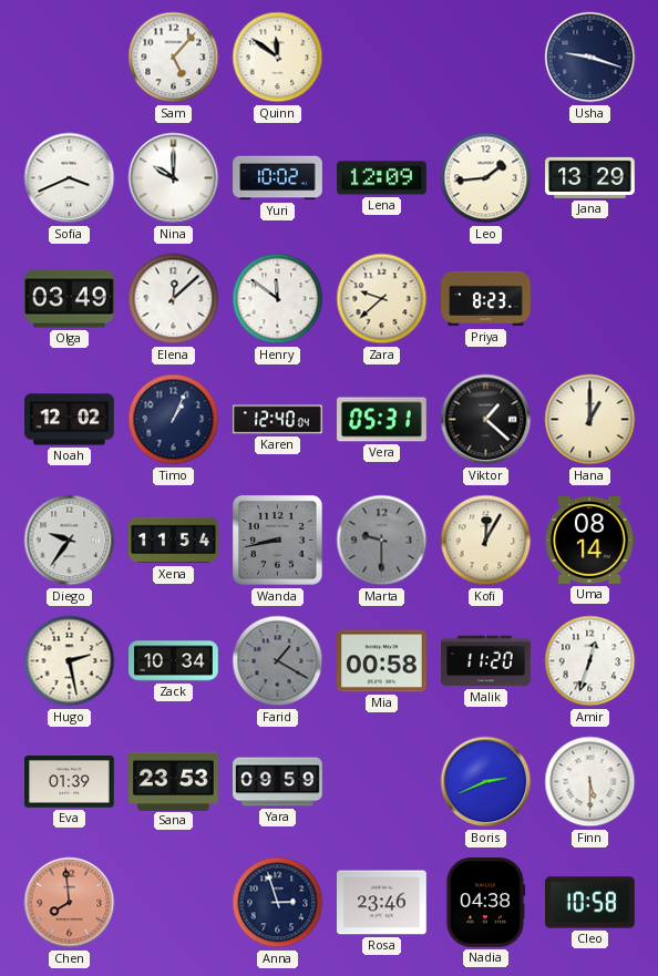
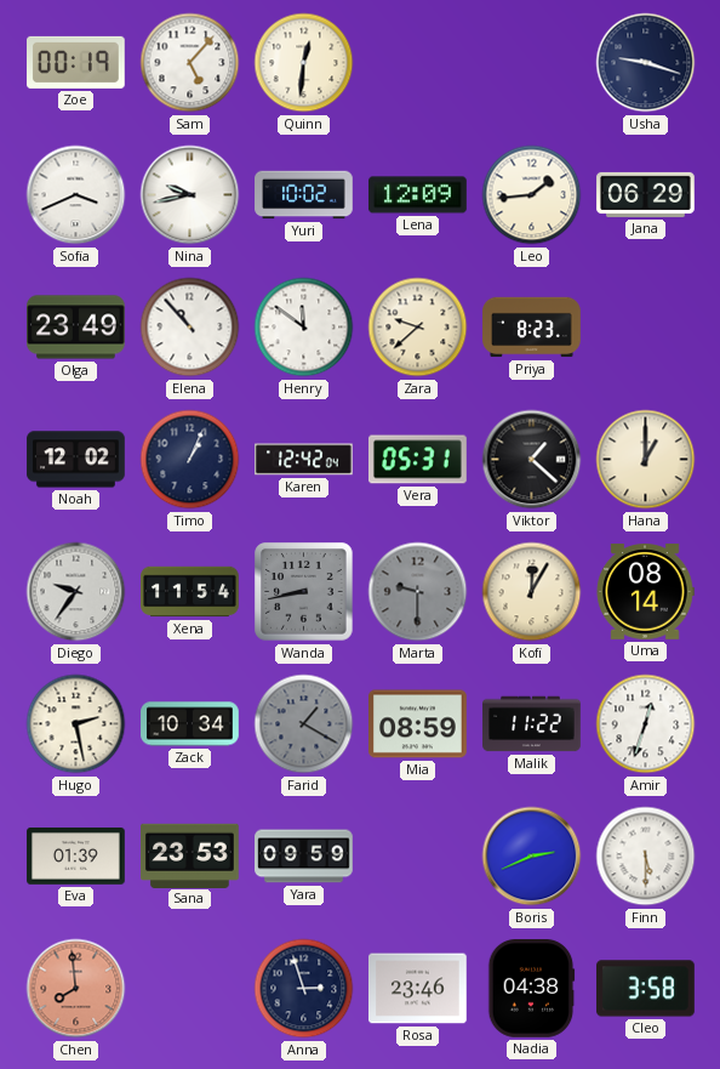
Zoe: none -> 00:19 (76, 62)
Quinn: 11:51 -> 12:31 (304, 63)
Nina: 10:00 -> 9:43 (190, 195)
Jana: 13:29 -> 06:29 (646, 194)
Olga: 03:49 -> 23:49 (76, 328)
Elena: 12:08 -> 10:53 (190, 328)
Karen: 12:40 -> 12:42 (304, 460)
Mia: 00:58 -> 08:59 (418, 724)
Malik: 11:20 -> 11:22 (532, 724)
Cleo: 10:58 -> 3:58 (646, 989)
